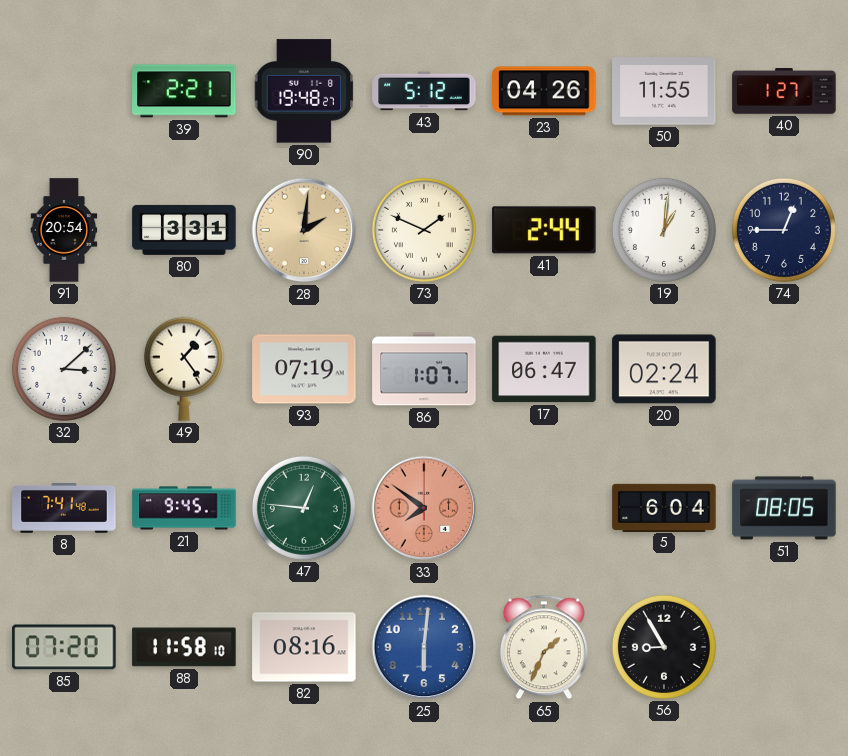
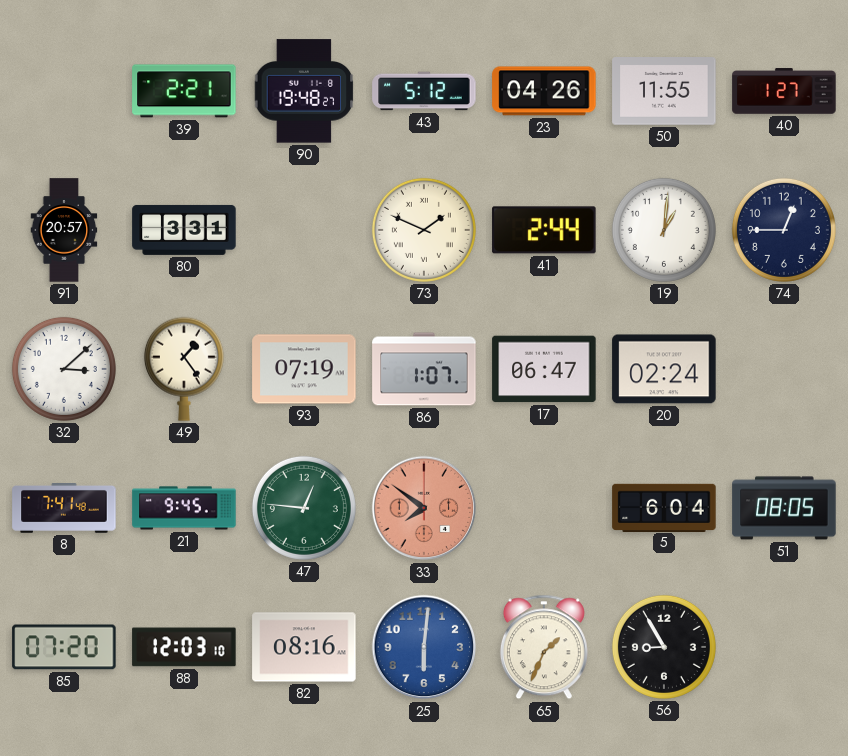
91: 20:54 -> 20:57 (64, 230)
28: 2:01 -> none (304, 230)
88: 11:58 -> 12:03 (184, 647)
